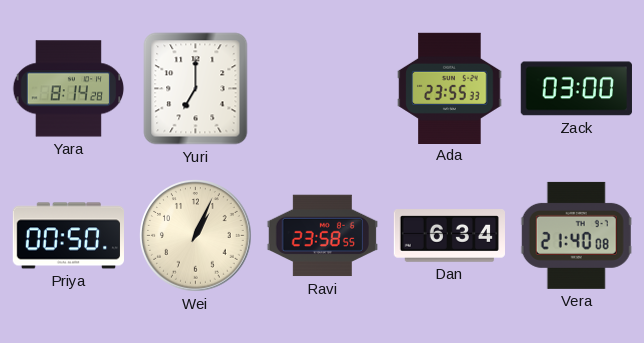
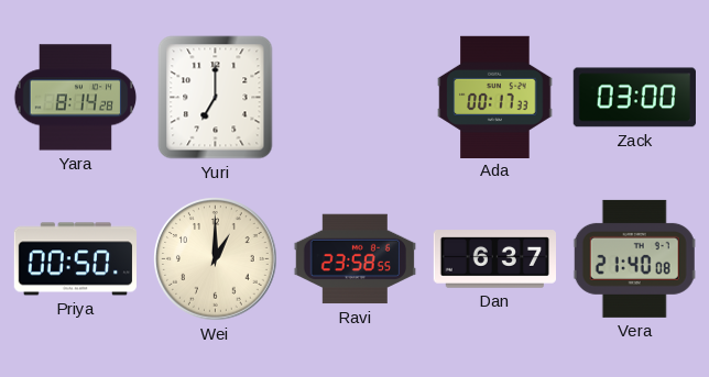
Ada: 23:55 -> 00:17 (495, 97)
Wei: 1:04 -> 1:00 (216, 259)
Dan: 6:34 -> 6:37 (494, 259)
